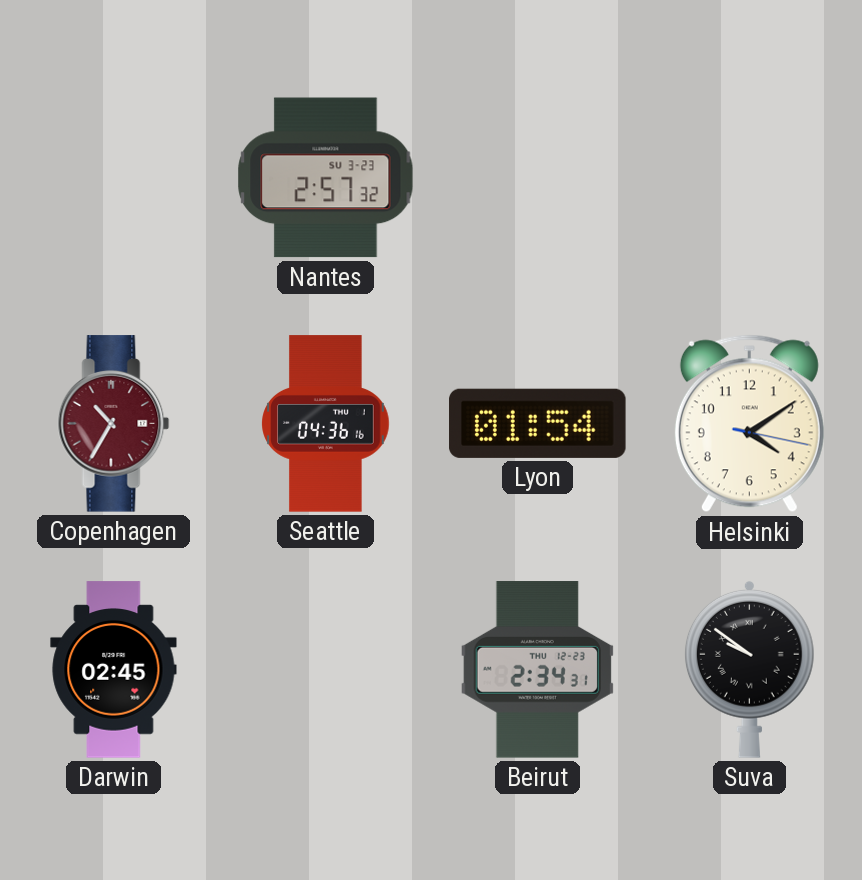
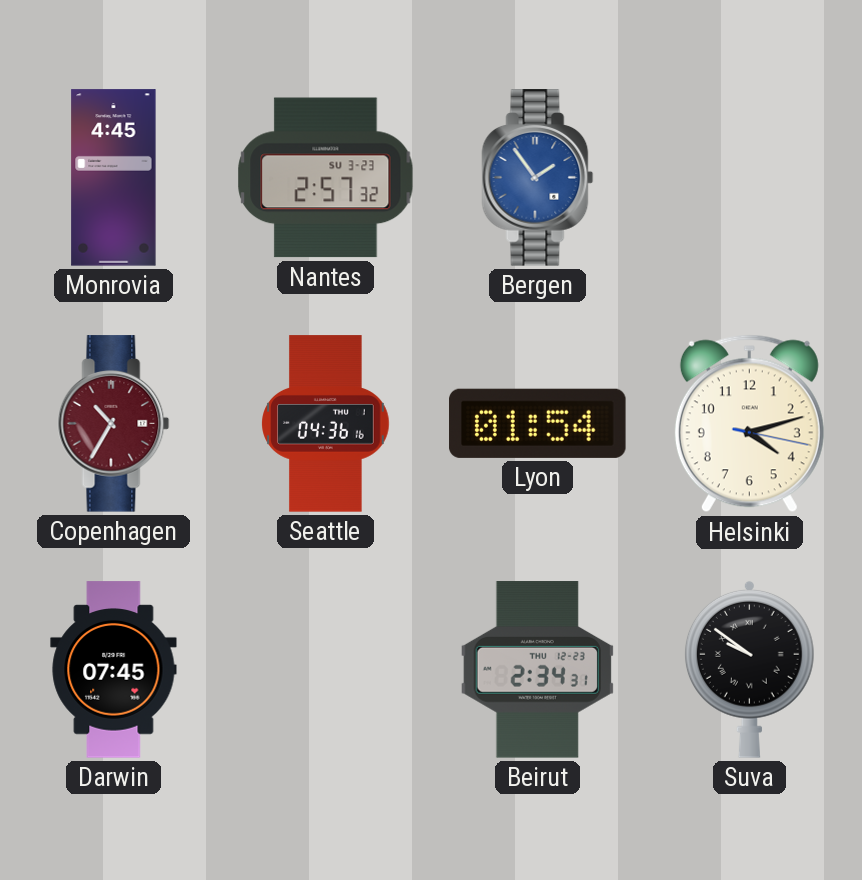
Monrovia: none -> 4:45 (114, 178)
Bergen: none -> 1:54 (538, 178)
Helsinki: 4:09 -> 4:12 (749, 424)
Darwin: 02:45 -> 07:45 (114, 670)
